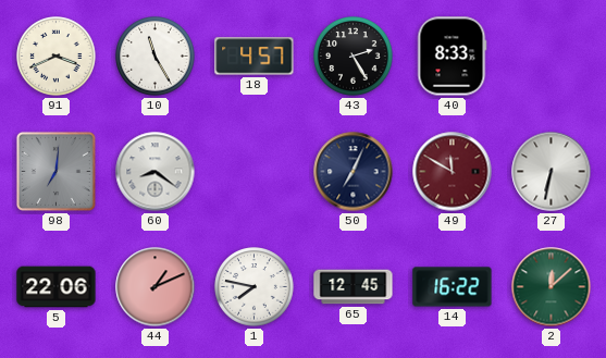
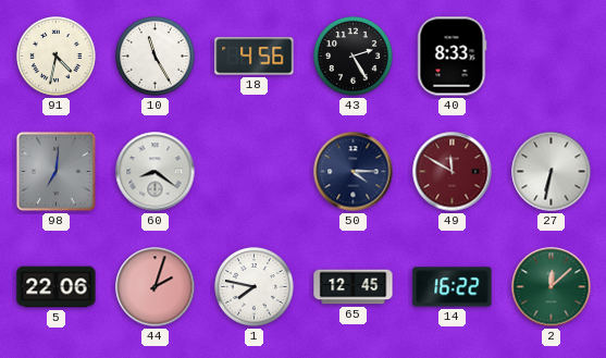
91: 3:41 -> 4:32 (57, 57)
18: 4:57 -> 4:56 (255, 57)
50: 7:04 -> 4:15 (354, 172)
44: 1:11 -> 2:03 (156, 287)
